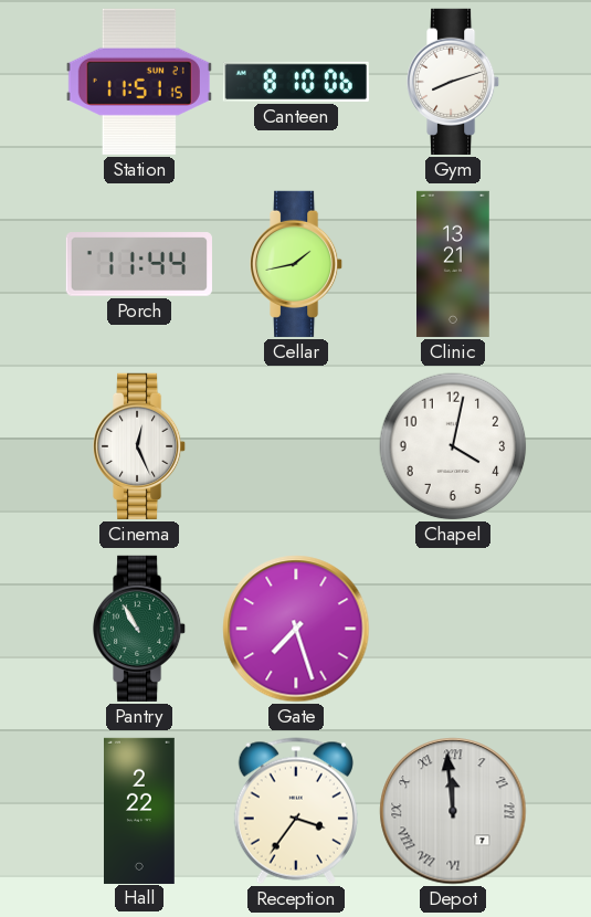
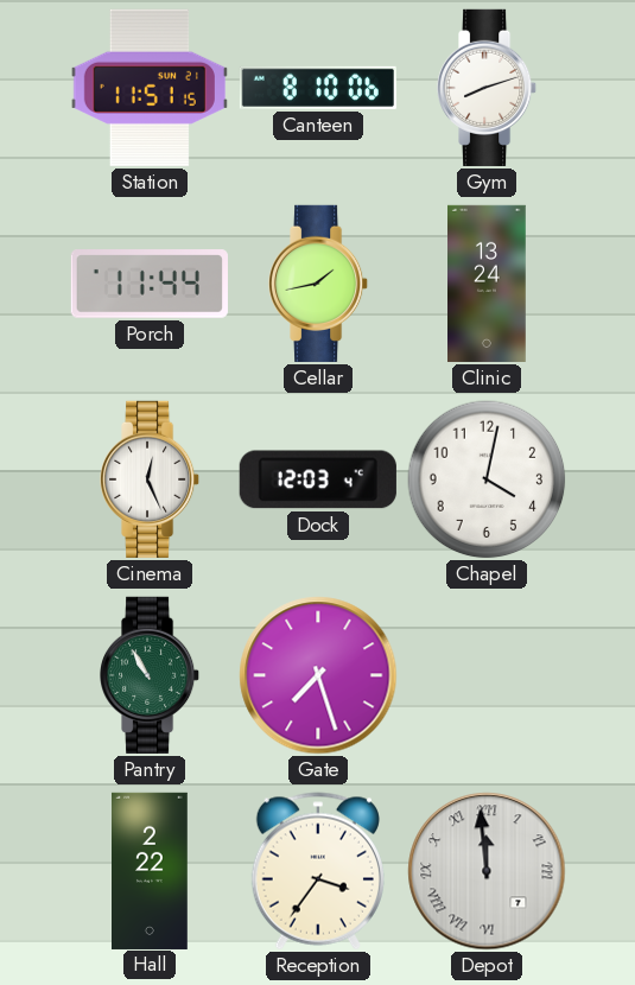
Clinic: 13:21 -> 13:24 (488, 284)
Dock: none -> 12:03 (318, 479)
